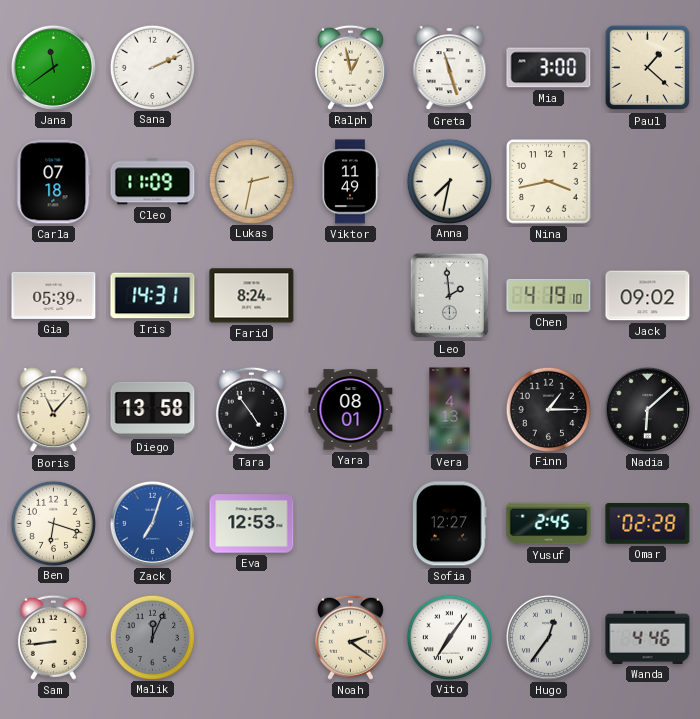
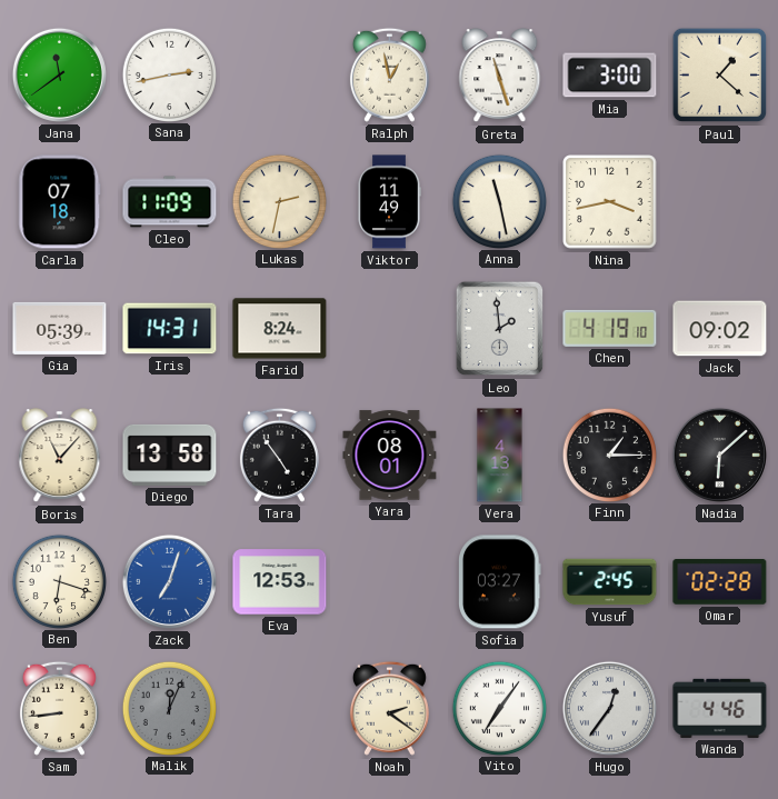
Sana: 2:11 -> 2:43 (169, 74)
Anna: 7:32 -> 11:28 (499, 201)
Sofia: 12:27 -> 03:27 (500, 582)
